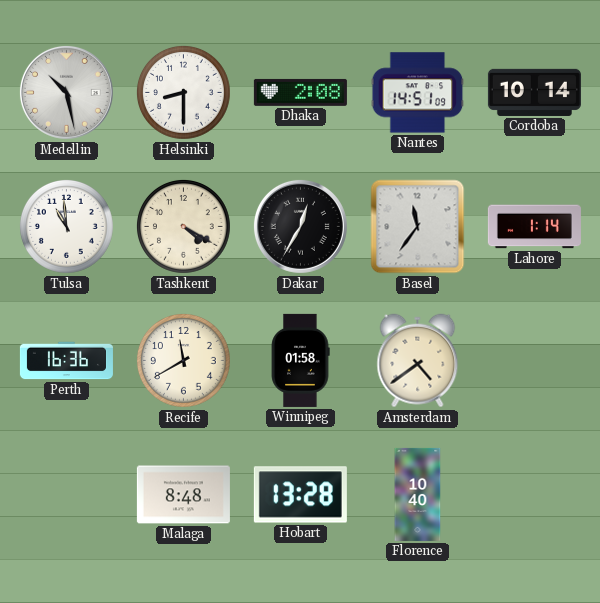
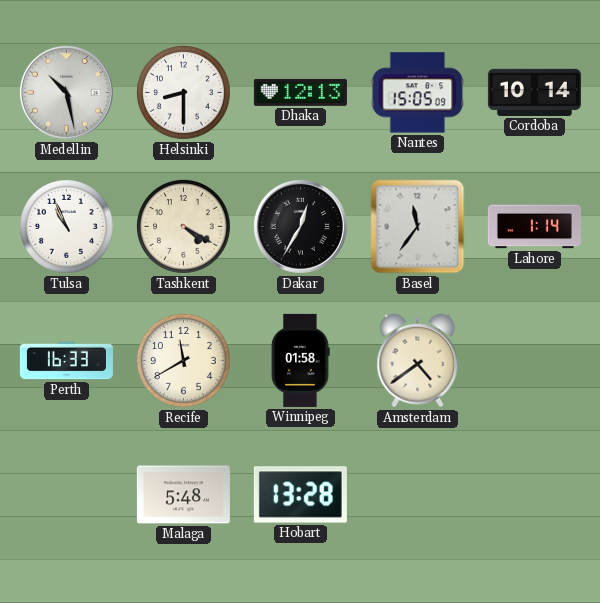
Dhaka: 2:08 -> 12:13 (300, 92)
Nantes: 14:51 -> 15:05 (418, 93)
Tulsa: 10:59 -> 10:56 (67, 227)
Perth: 16:36 -> 16:33 (66, 361)
Malaga: 8:48 -> 5:48 (183, 495)
Florence: 10:40 -> none (418, 494)
